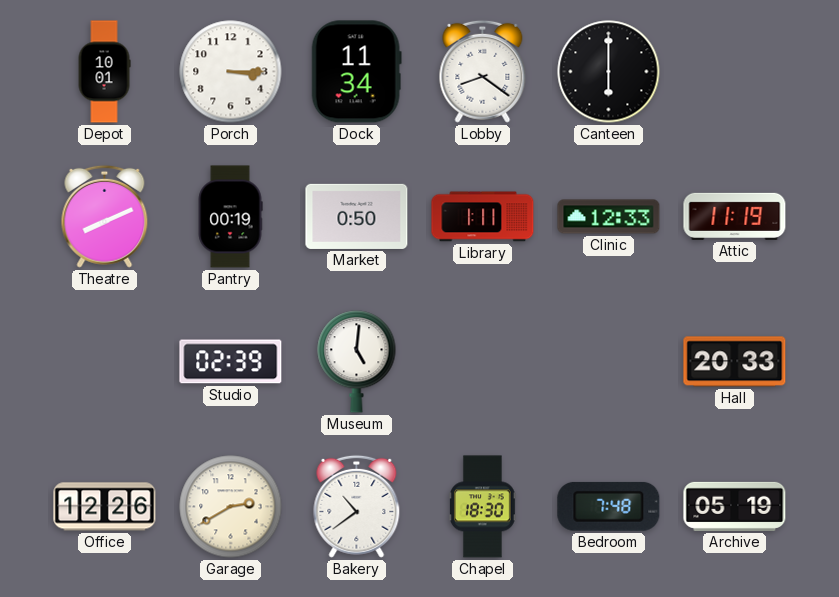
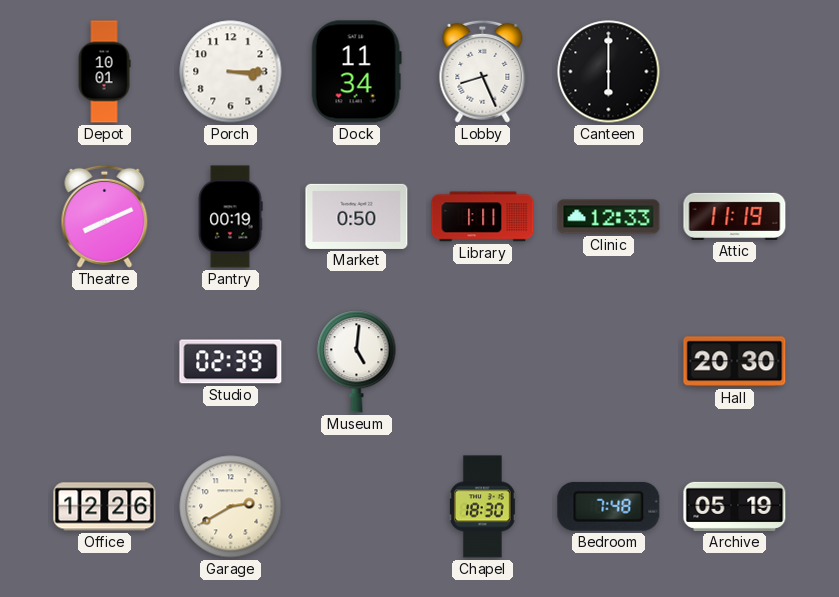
Lobby: 8:21 -> 8:26 (483, 71)
Hall: 20:33 -> 20:30 (735, 362)
Bakery: 10:39 -> none (357, 506)
